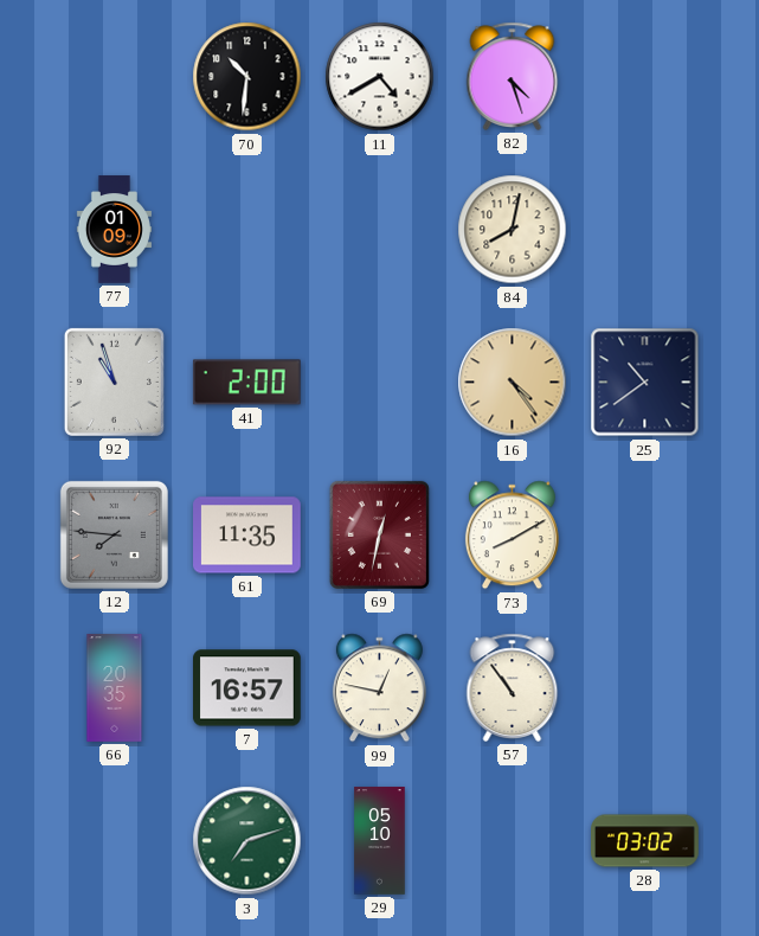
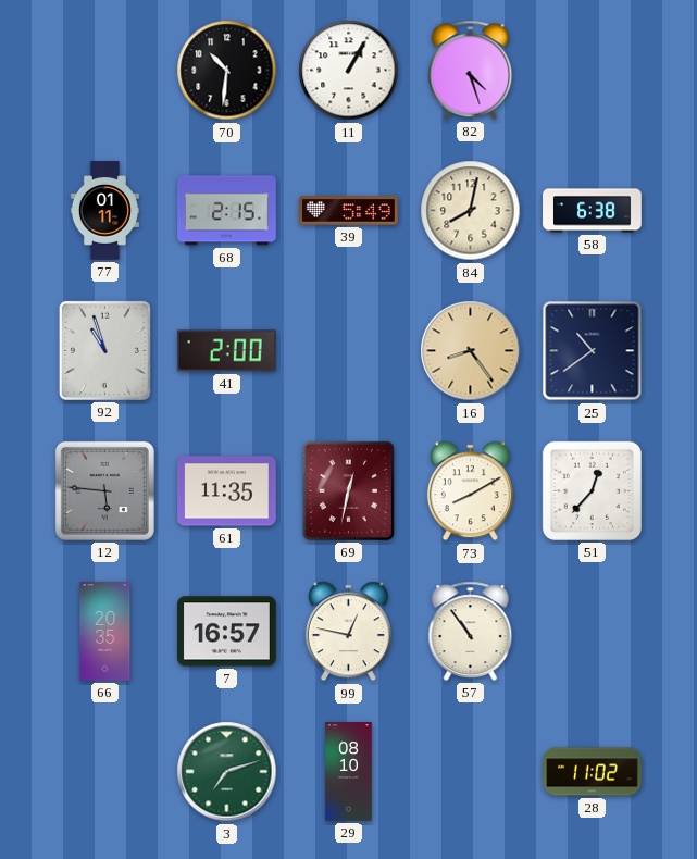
11: 4:40 -> 1:05 (349, 71)
77: 01:09 -> 01:11 (104, 211)
68: none -> 2:15 (227, 211)
39: none -> 5:49 (349, 211)
58: none -> 6:38 (593, 211)
16: 4:24 -> 8:24 (471, 351)
12: 7:46 -> 5:46 (104, 490)
51: none -> 12:37 (592, 490)
29: 05:10 -> 08:10 (349, 772)
28: 03:02 -> 11:02 (593, 772)
